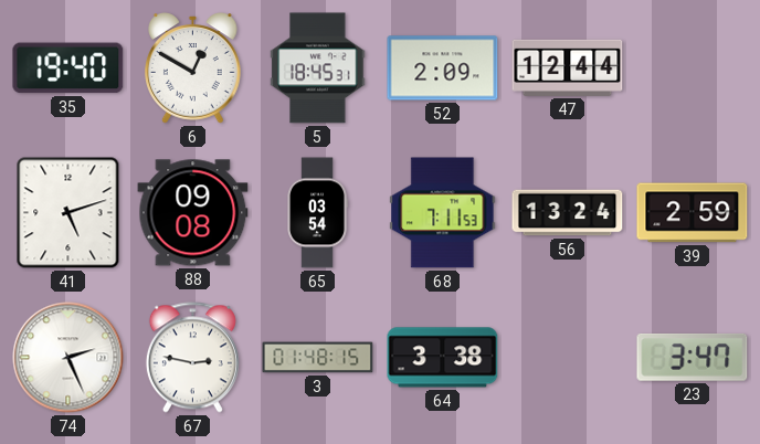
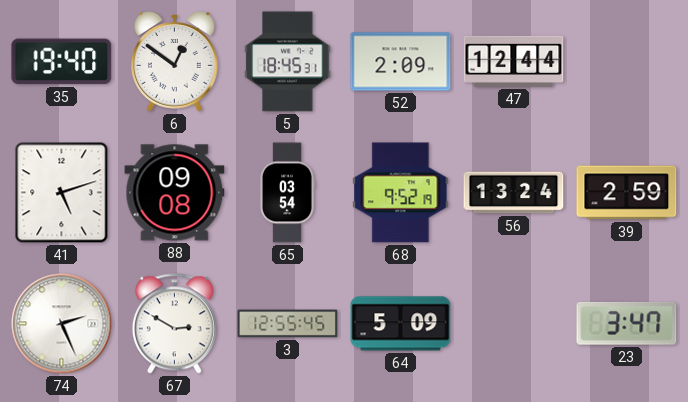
6: 12:50 -> 12:51 (175, 62)
68: 7:11 -> 9:52 (401, 193)
67: 2:47 -> 2:50 (174, 324)
3: 01:48 -> 12:55 (288, 324)
64: 3:38 -> 5:09 (401, 324)
